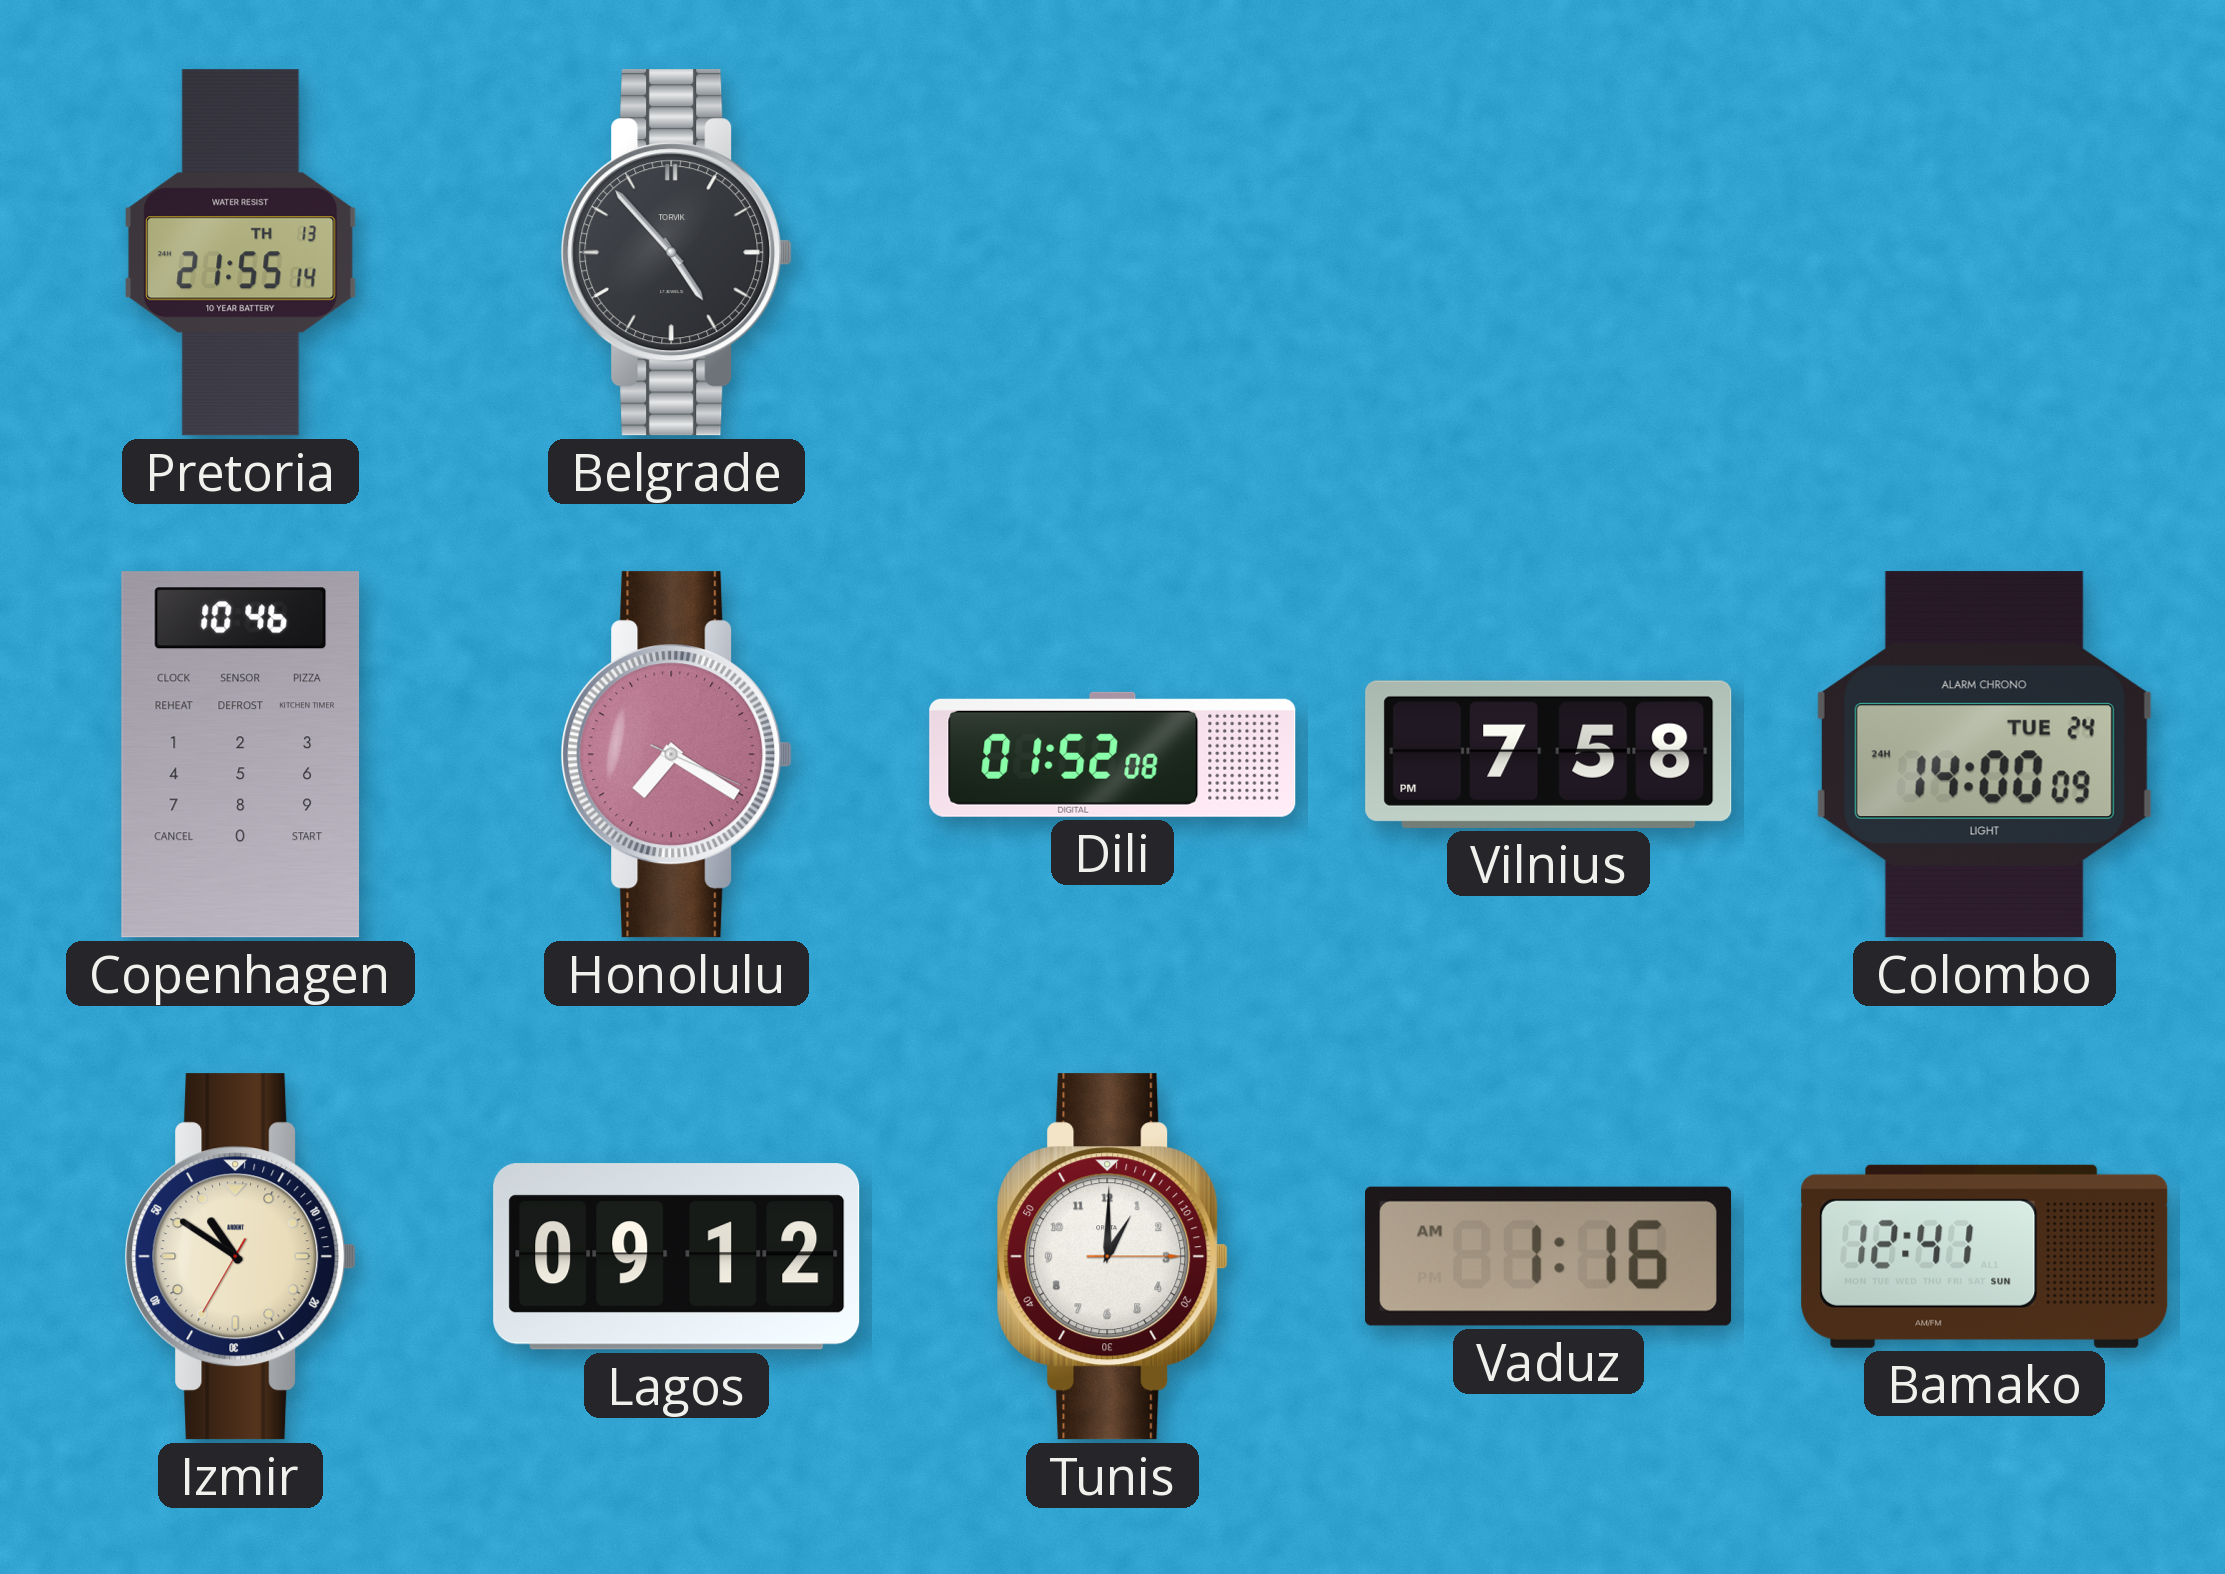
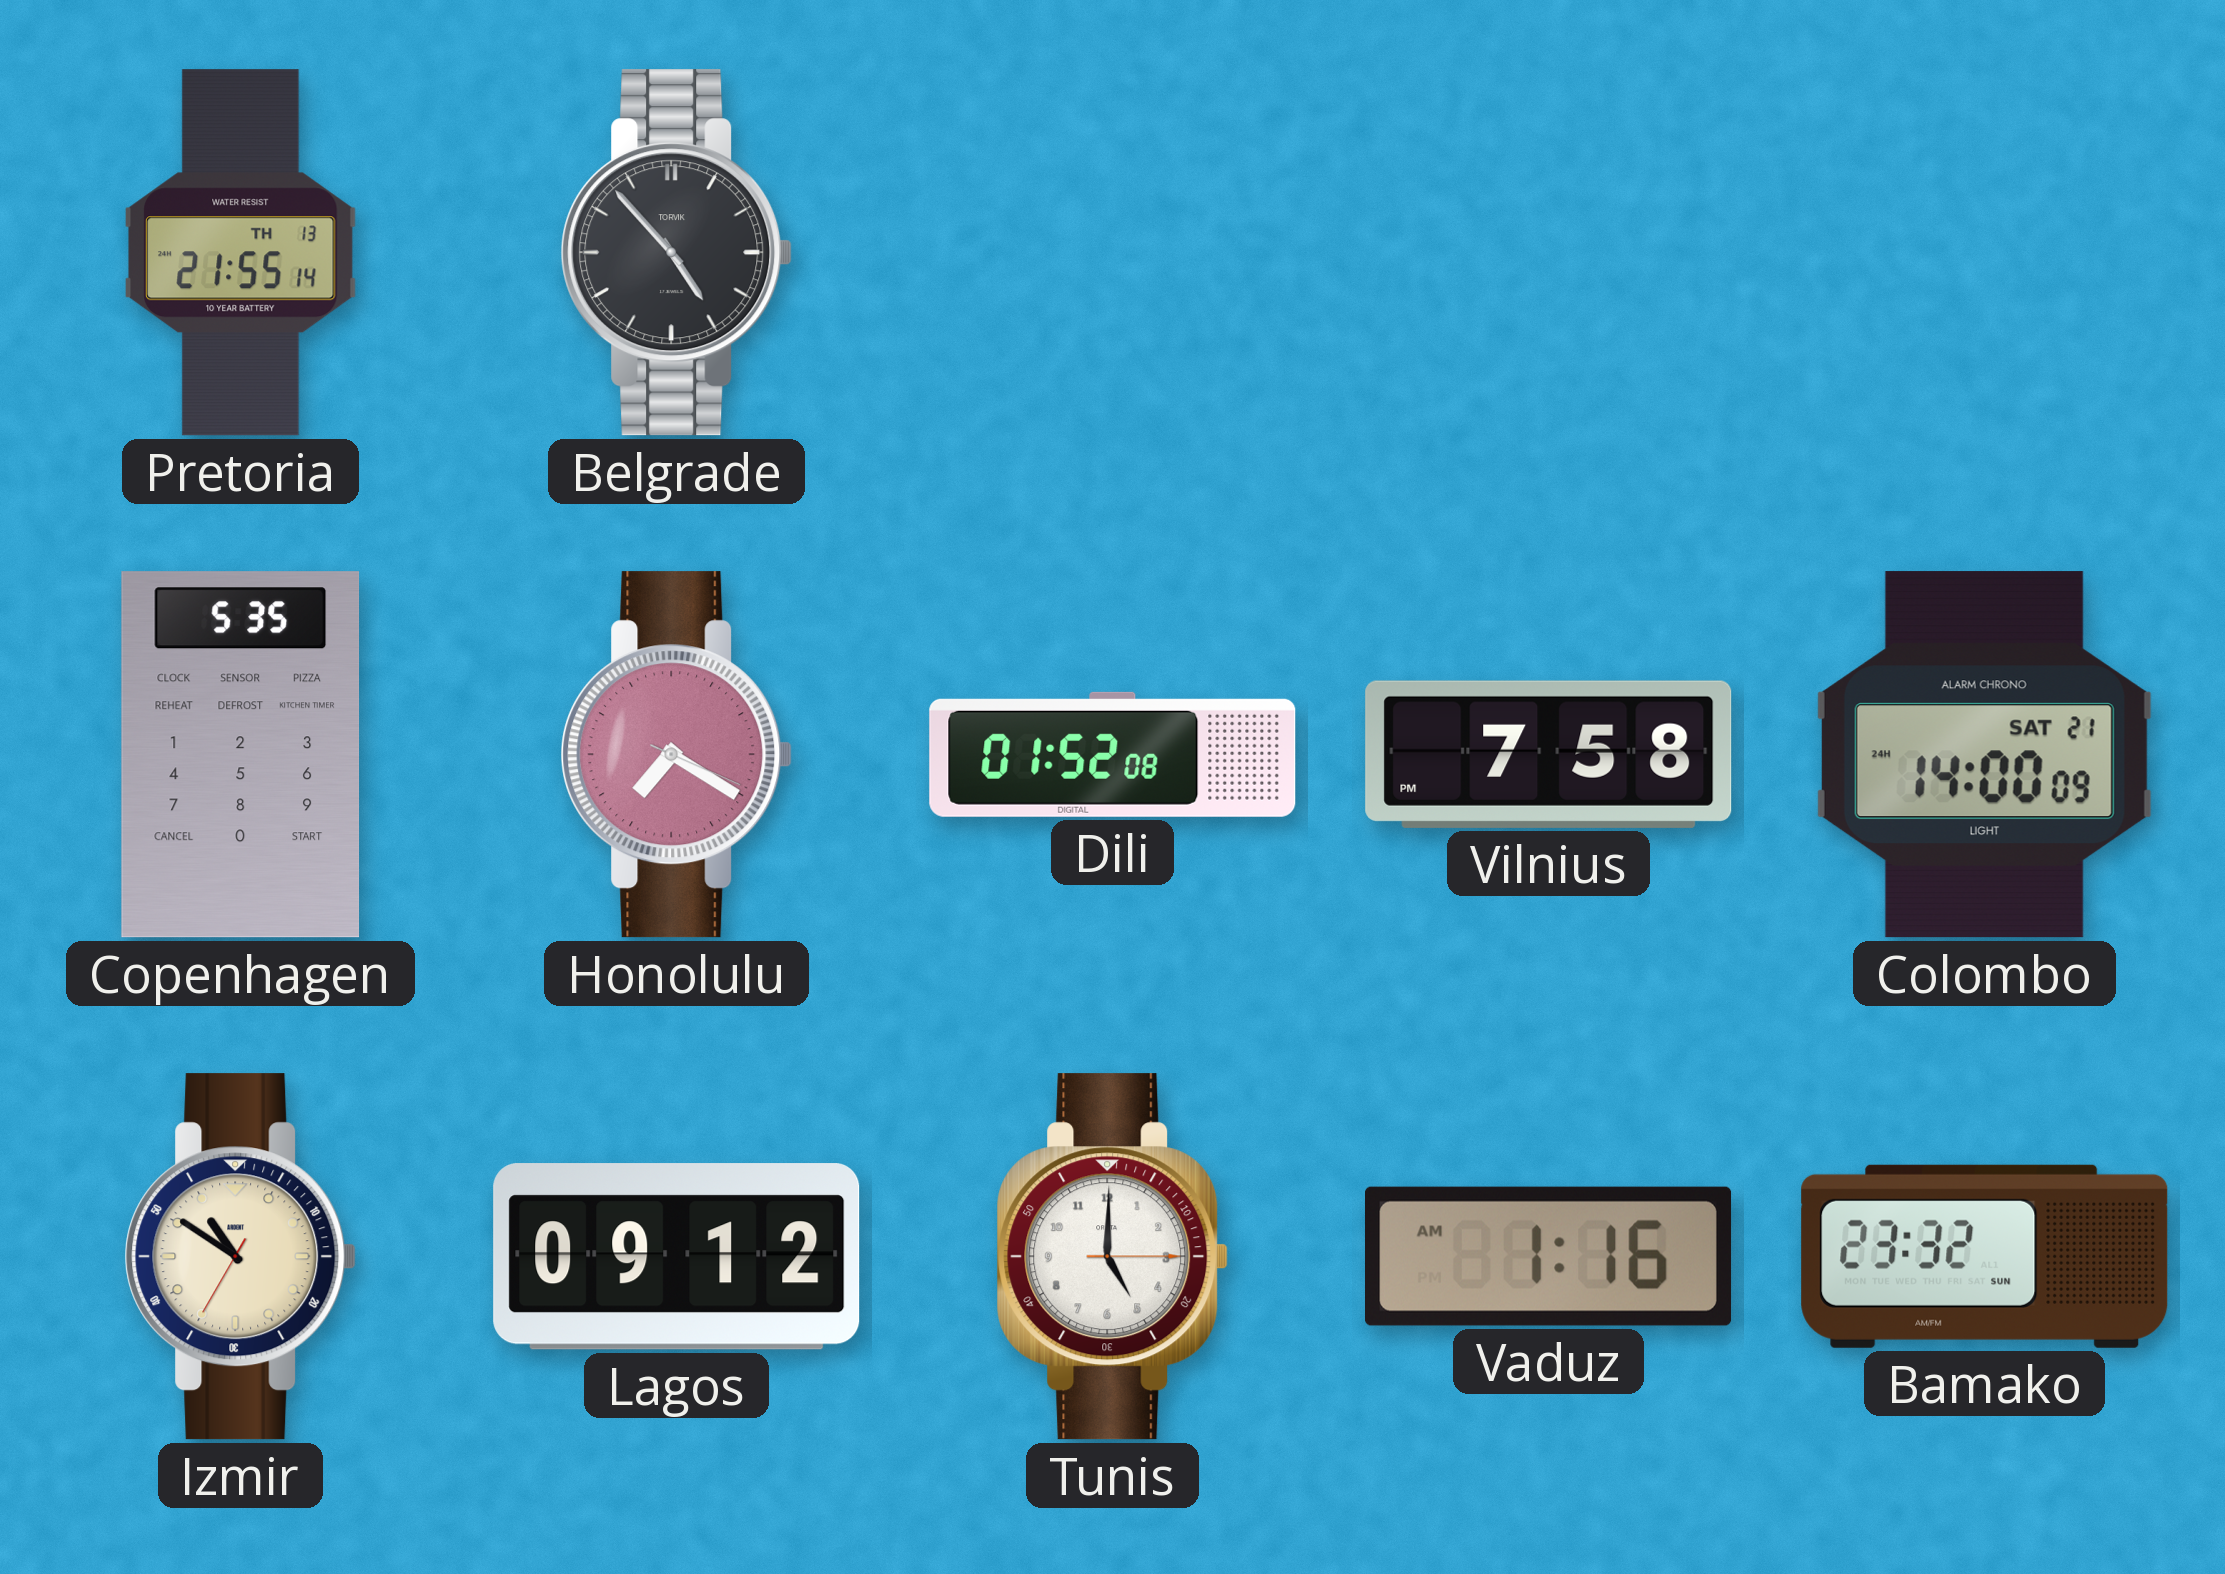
Copenhagen: 10:46 -> 5:35 (241, 755)
Colombo date: TUE 24 -> SAT 21 (1984, 755)
Tunis: 1:00 -> 5:00 (1113, 1257)
Bamako: 12:41 -> 23:32 (1985, 1256)
